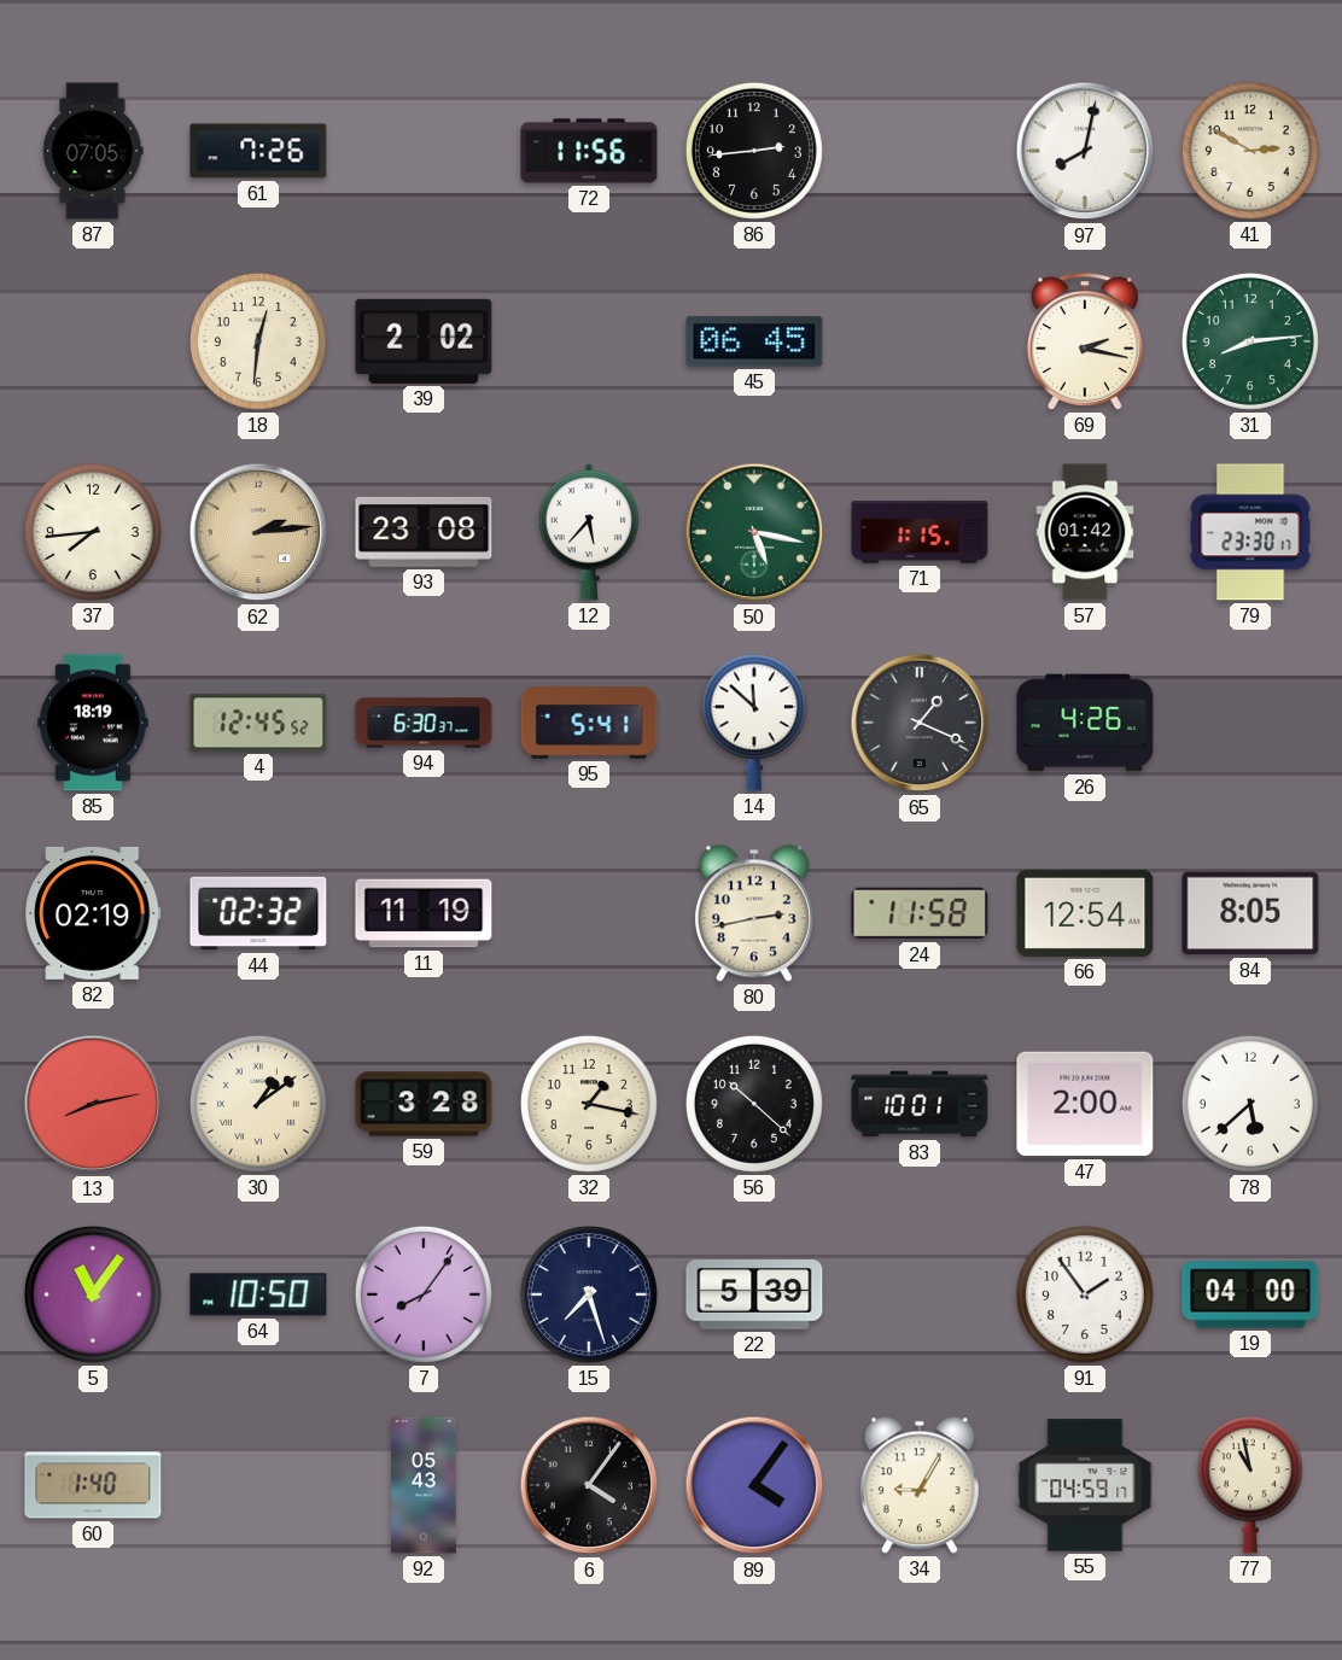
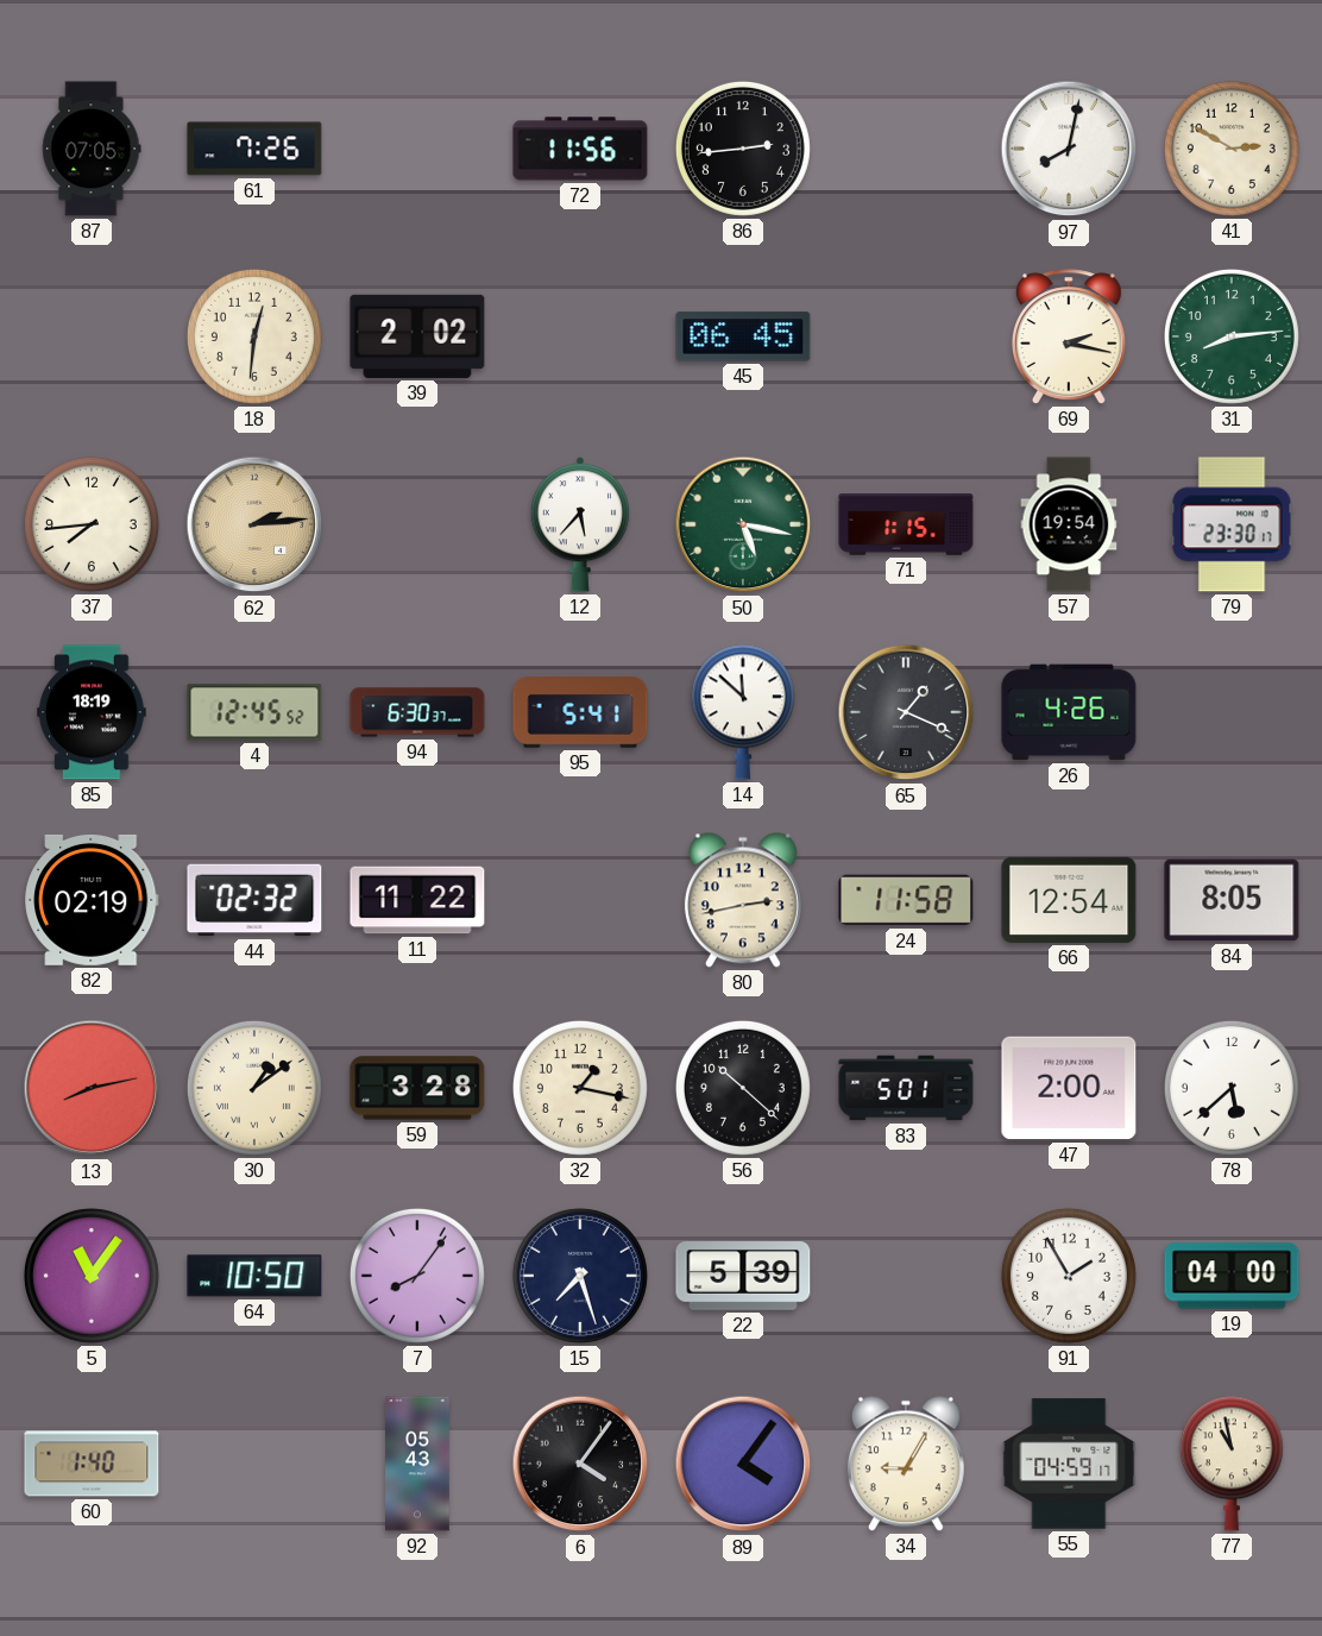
93: 23:08 -> none (424, 532)
57: 01:42 -> 19:54 (1069, 524)
11: 11:19 -> 11:22 (417, 900)
83: 10:01 -> 5:01 (906, 1088)
91: 1:54 -> 1:55 (1069, 1276)
